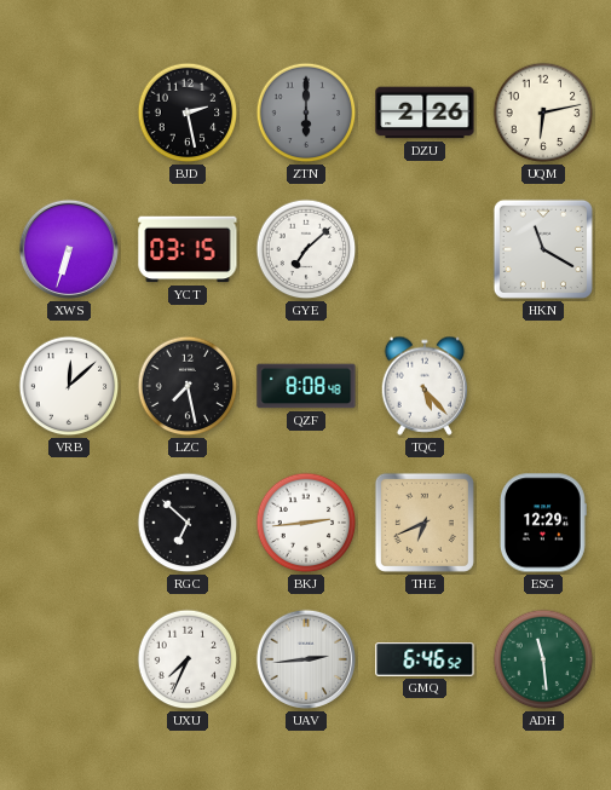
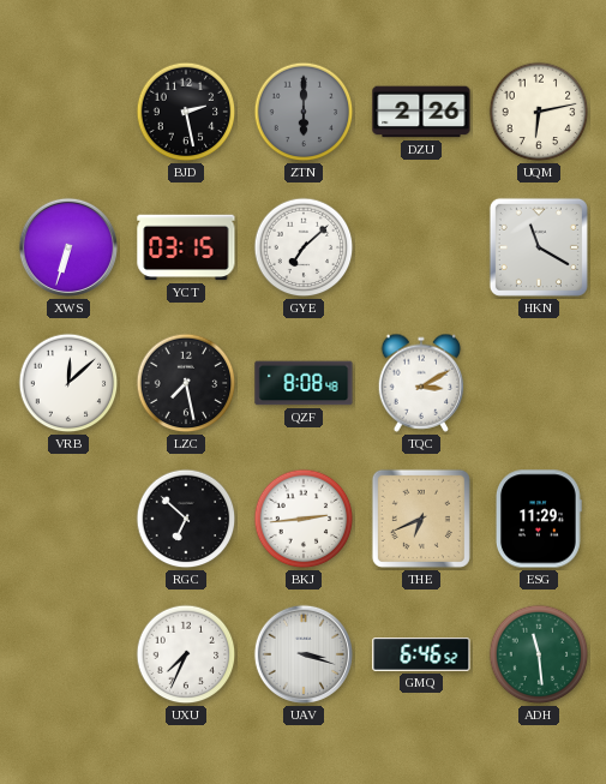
TQC: 5:23 -> 3:10 (421, 383)
ESG: 12:29 -> 11:29 (539, 519)
UAV: 2:44 -> 3:18 (304, 654)
